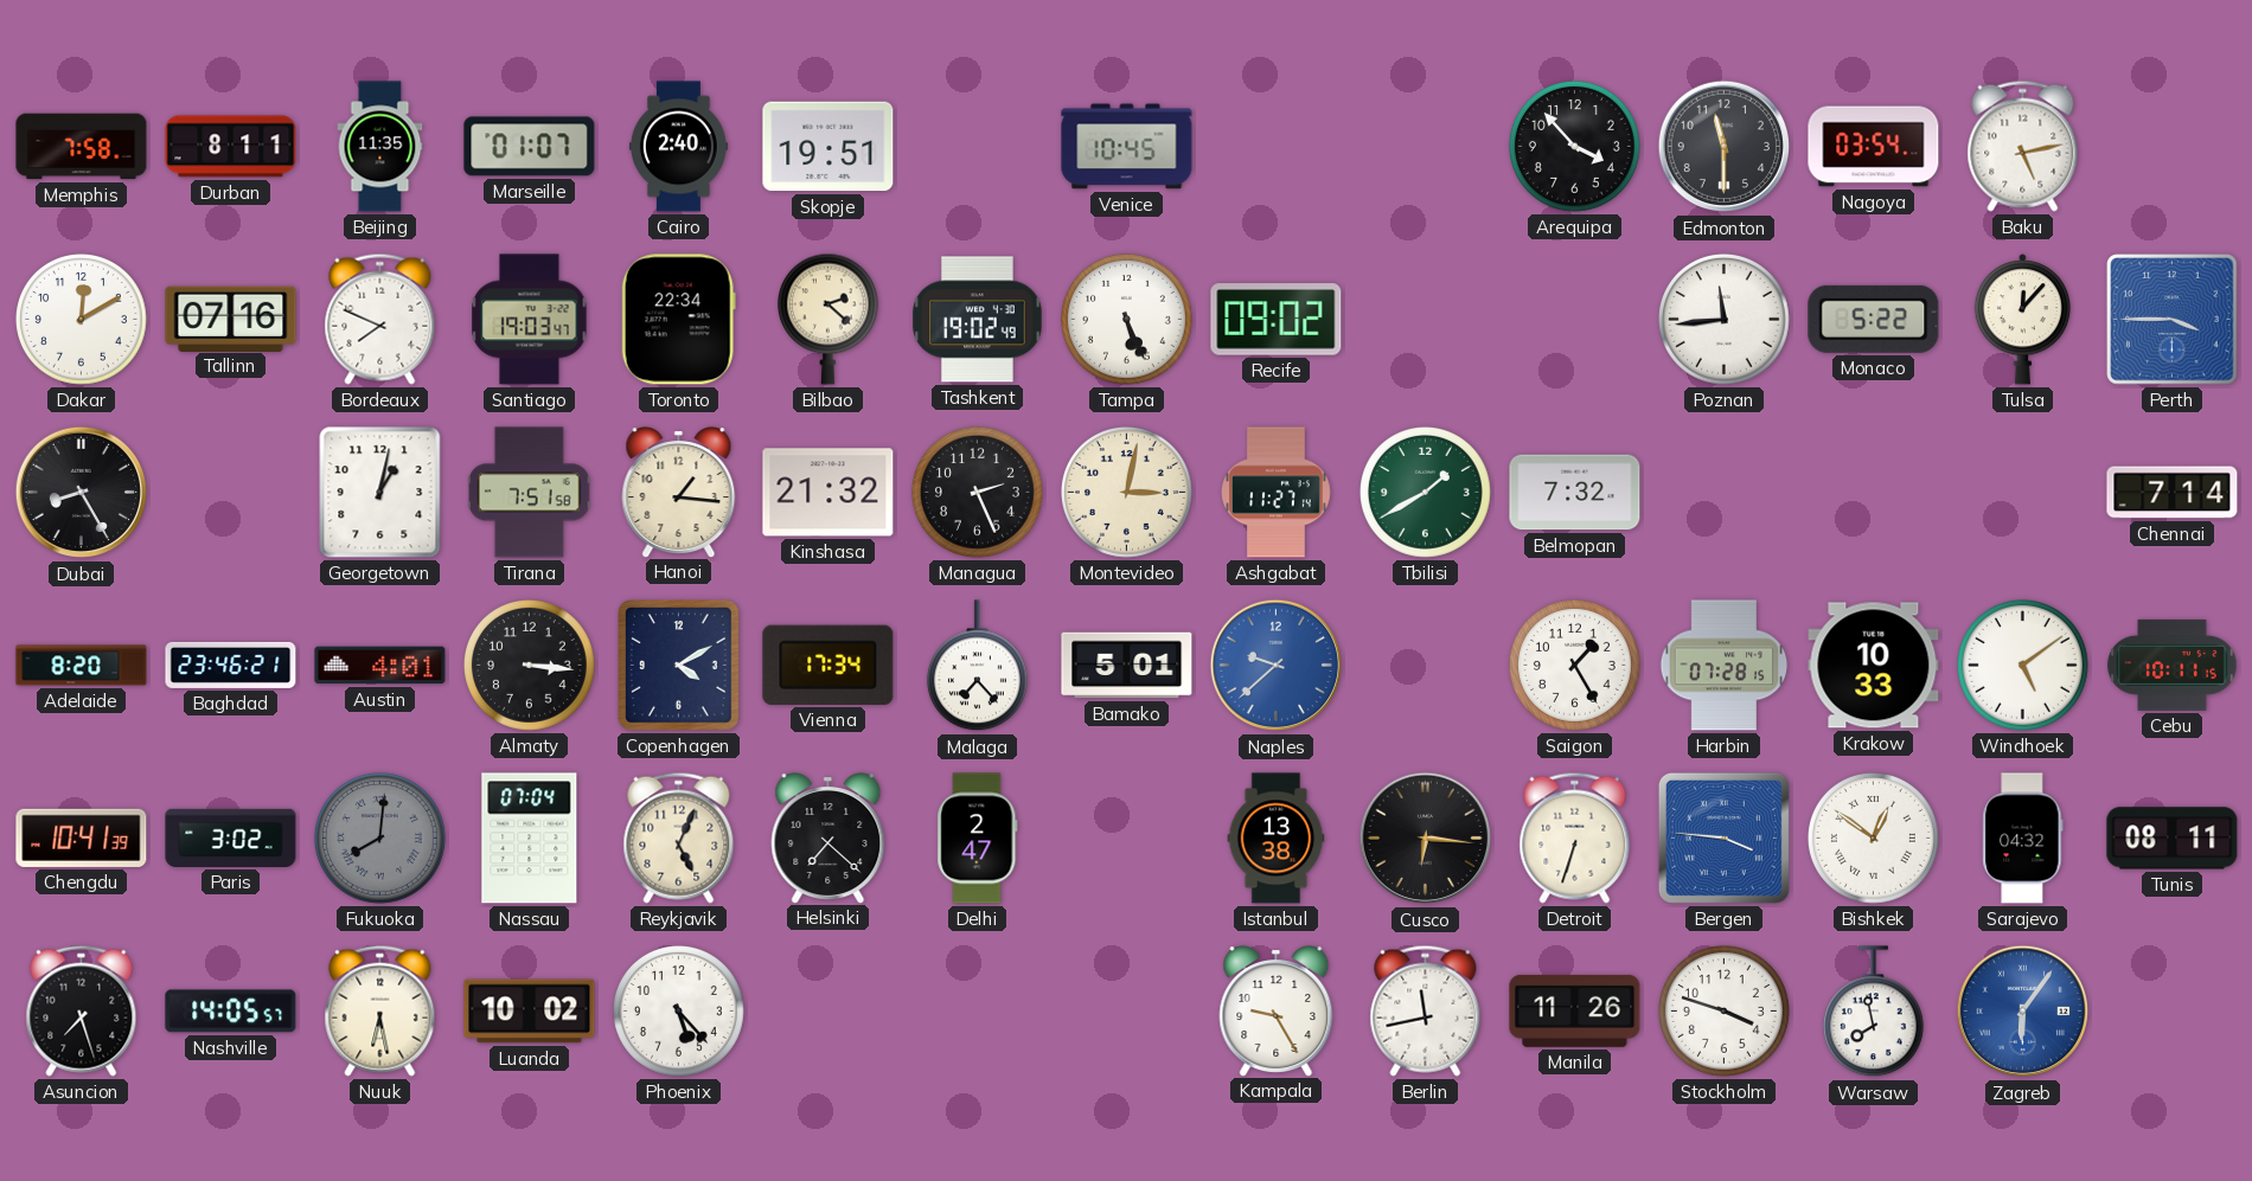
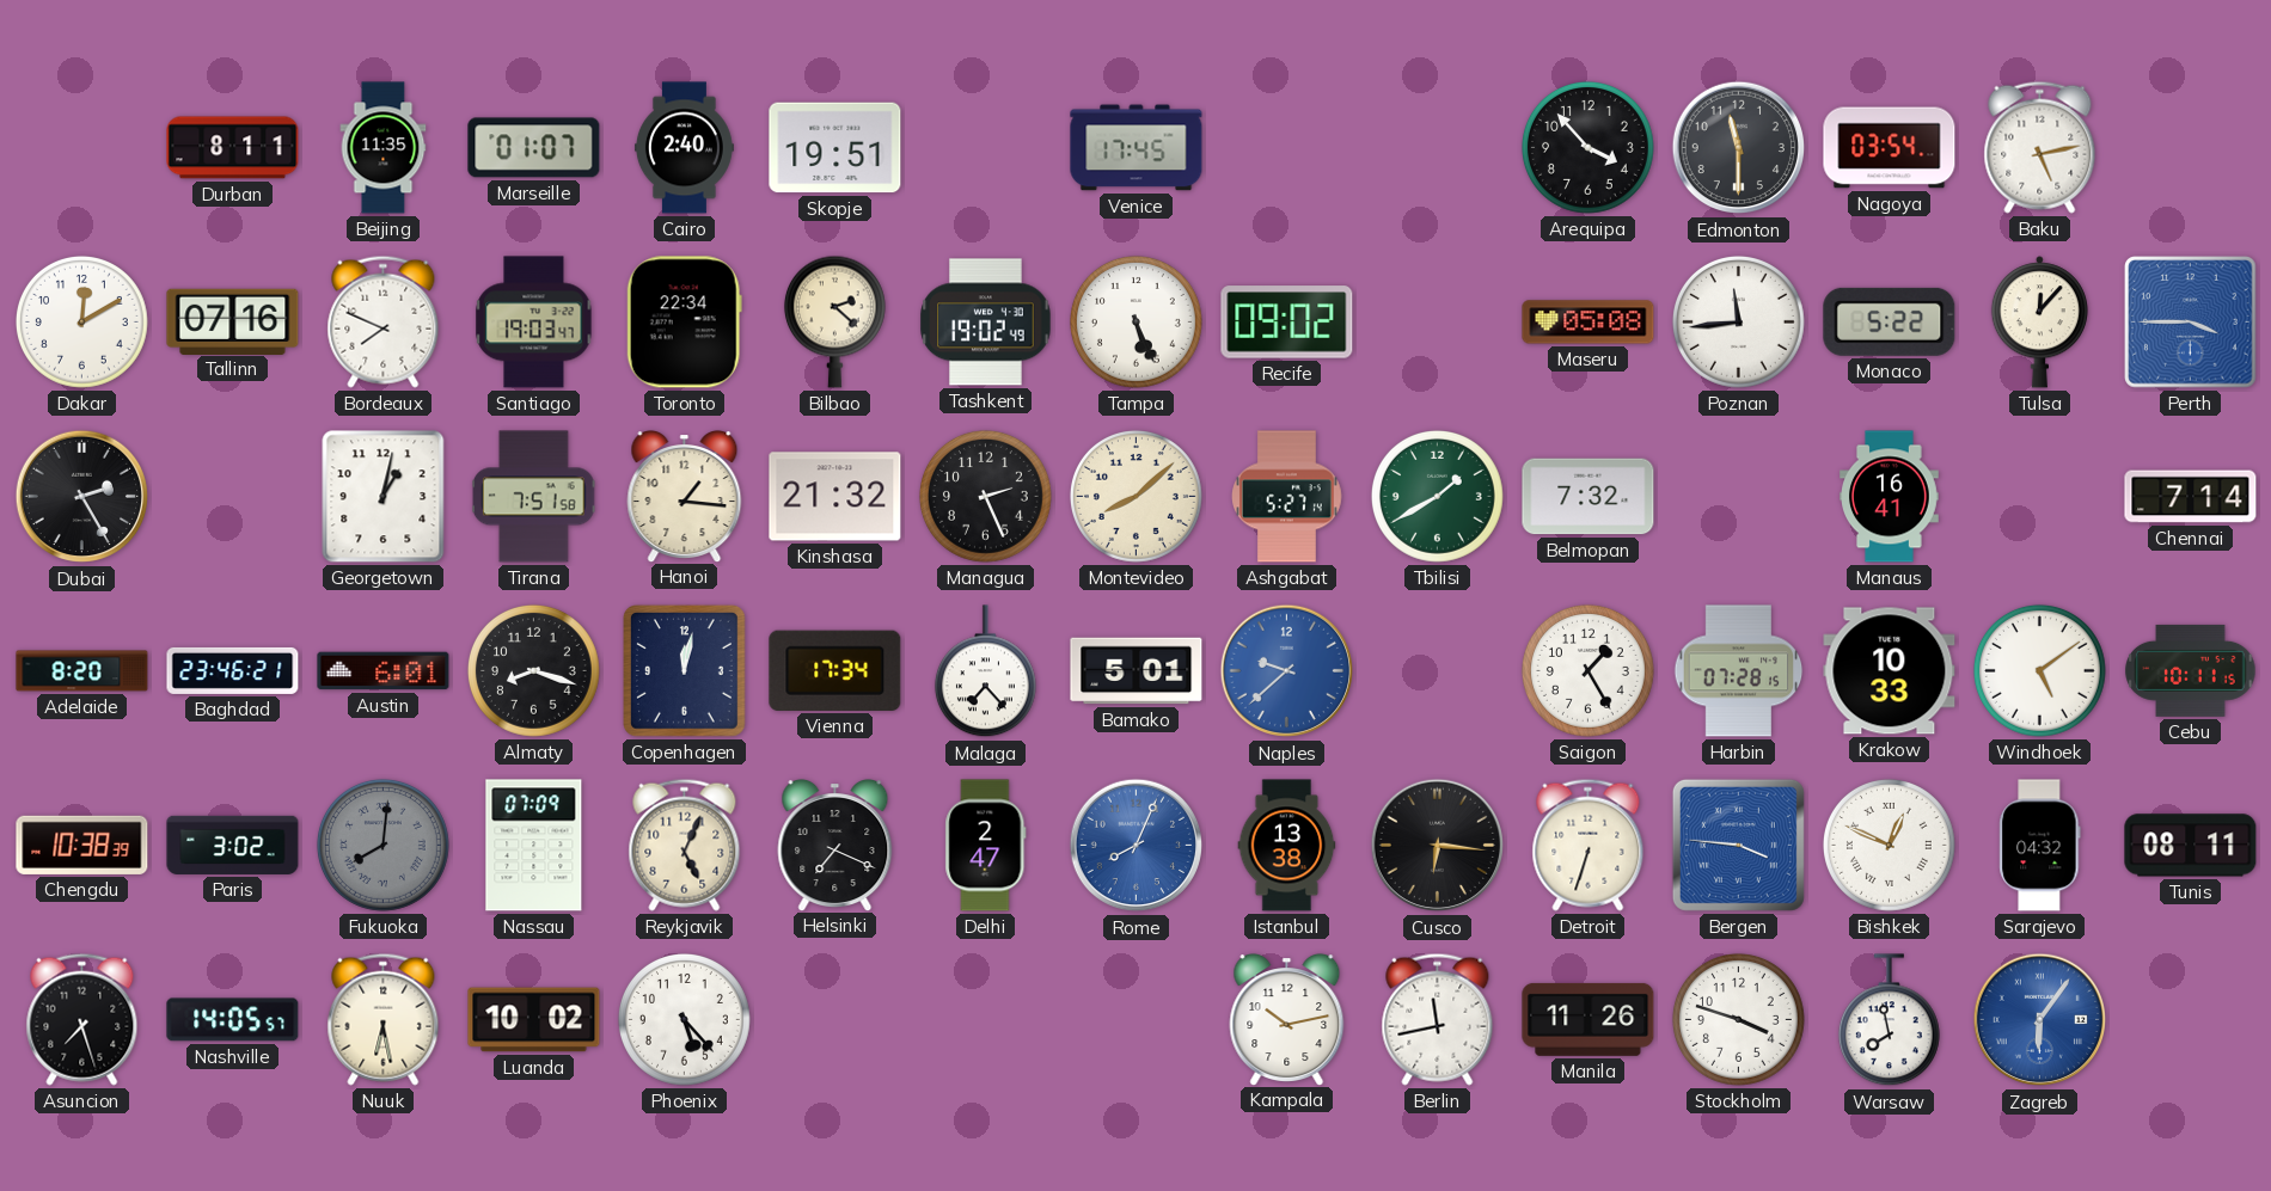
Memphis: 7:58 -> none (82, 147)
Venice: 10:45 -> 17:45 (1137, 148)
Maseru: none -> 05:08 (1589, 323)
Dubai: 8:25 -> 2:25 (82, 497)
Montevideo: 3:02 -> 8:08 (1135, 496)
Ashgabat: 11:27 -> 5:27 (1287, 497)
Manaus: none -> 16:41 (1890, 497)
Austin: 4:01 -> 6:01 (384, 671)
Almaty: 3:16 -> 8:18 (533, 670)
Copenhagen: 4:10 -> 12:02 (685, 671)
Chengdu: 10:41 -> 10:38 (82, 845)
Nassau: 07:04 -> 07:09 (534, 846)
Helsinki: 7:22 -> 7:19 (835, 846)
Rome: none -> 8:04 (1137, 846)
Bishkek: 12:51 -> 12:49 (1889, 845)
Kampala: 9:25 -> 10:13 (1287, 1020)
